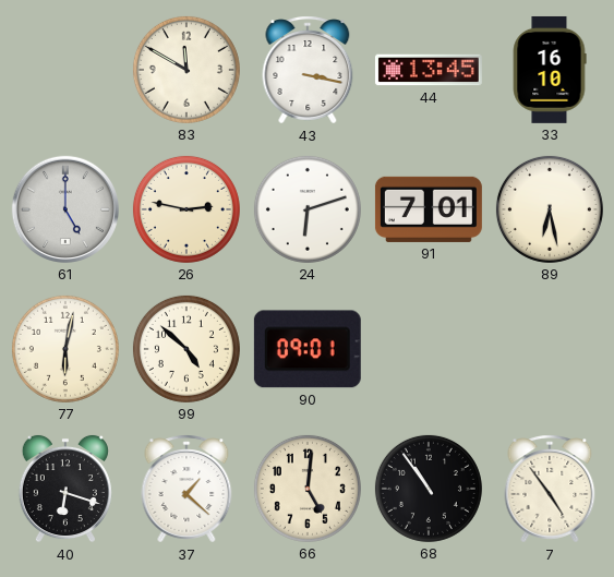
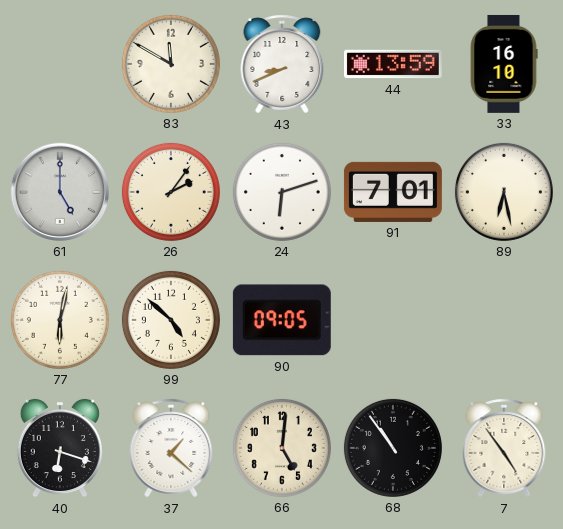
43: 3:17 -> 8:41 (282, 64)
44: 13:45 -> 13:59 (393, 64)
26: 2:47 -> 2:06 (171, 192)
90: 09:01 -> 09:05 (282, 320)
